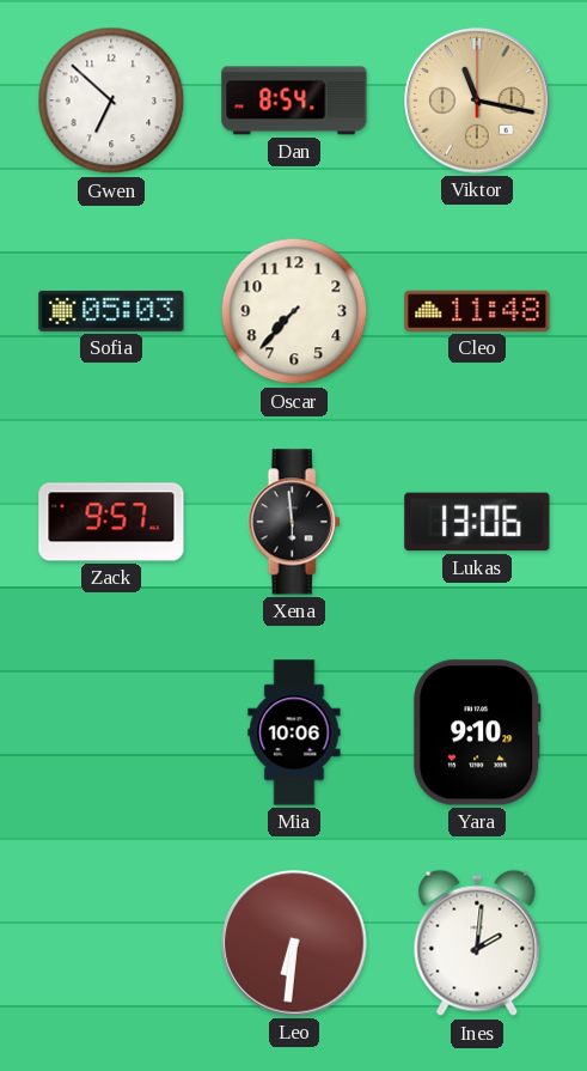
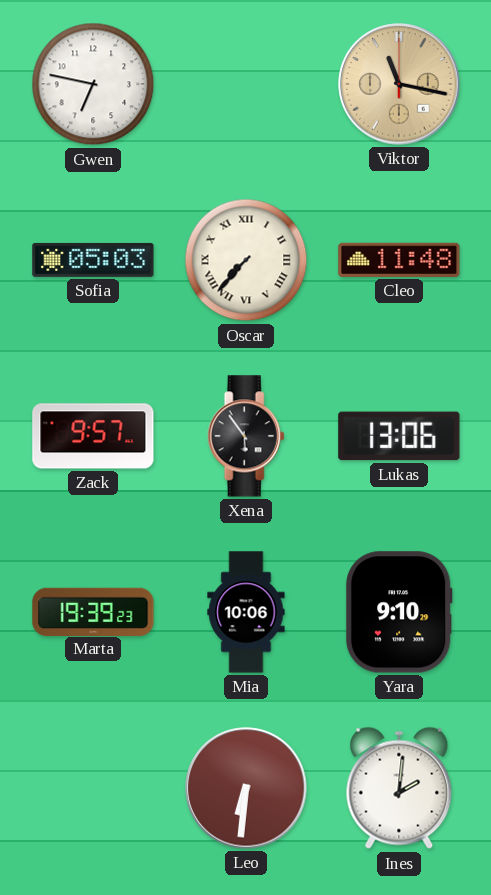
Gwen: 6:52 -> 6:47 (93, 84)
Dan: 8:54 -> none (294, 101)
Oscar numerals: Arabic -> Roman (246, 260)
Xena: 5:59 -> 5:54 (246, 436)
Marta: none -> 19:39 (93, 611)
